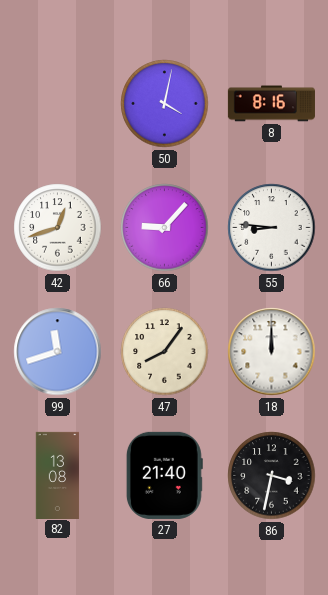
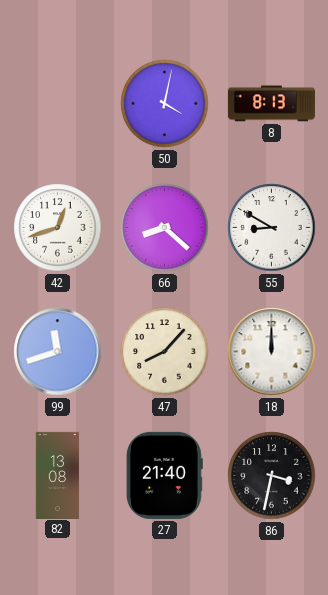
8: 8:16 -> 8:13 (271, 104)
66: 9:07 -> 8:22 (165, 228)
55: 8:46 -> 8:50 (272, 228)
47: 8:06 -> 8:07 (165, 352)
